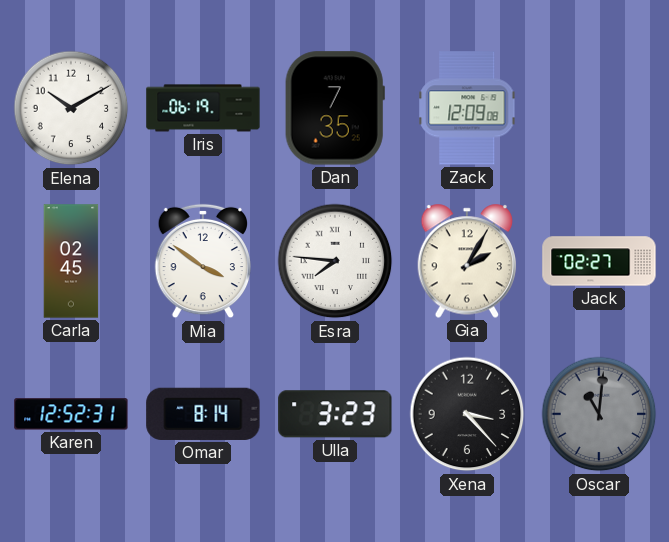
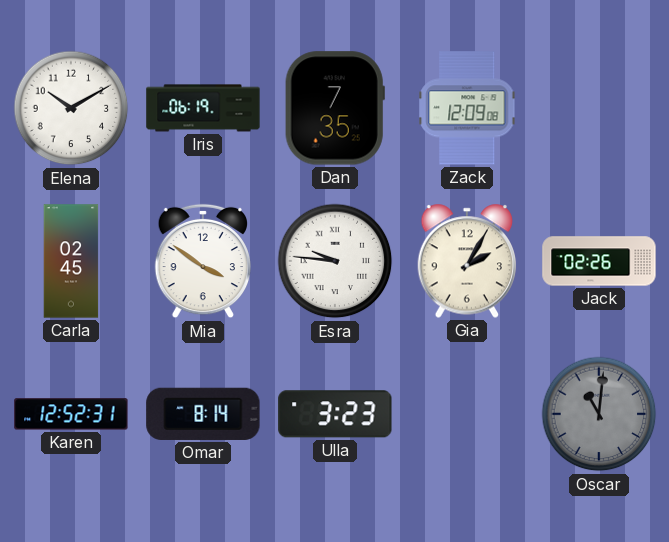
Esra: 7:46 -> 9:46 (335, 261)
Jack: 02:27 -> 02:26 (599, 261)
Xena: 3:23 -> none (467, 414)
